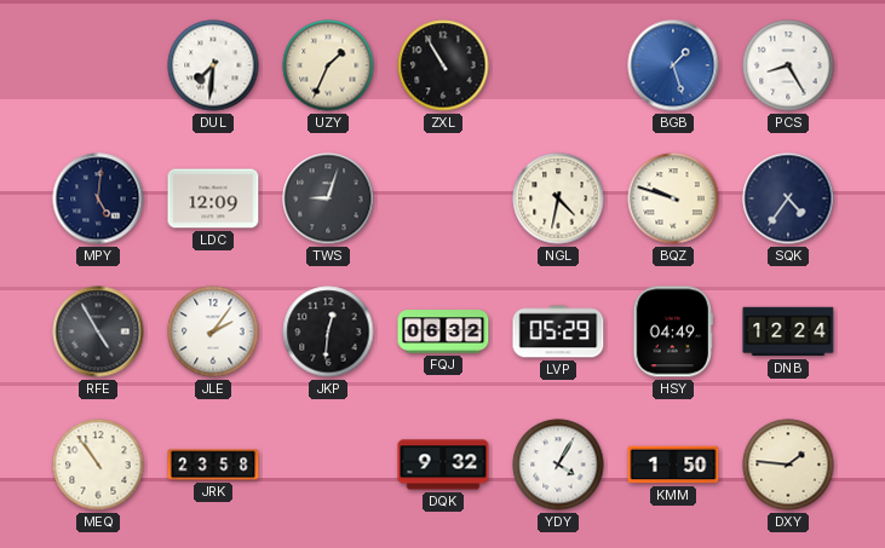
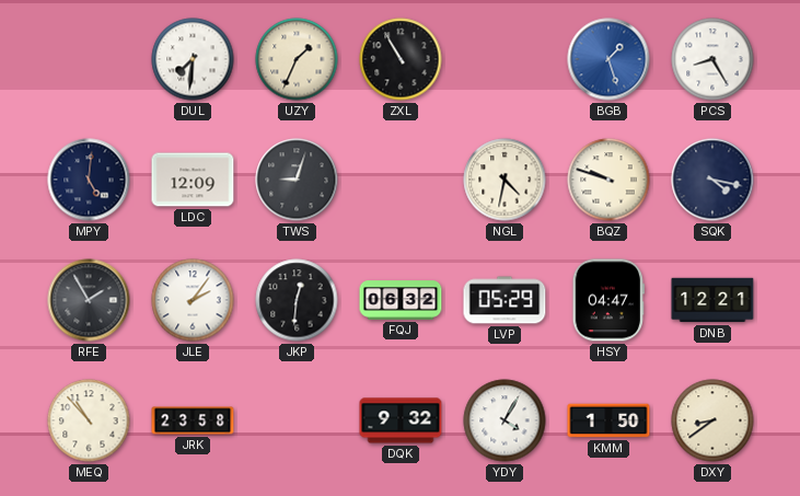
SQK: 4:36 -> 4:17 (712, 180)
RFE: 4:55 -> 1:55 (89, 300)
HSY: 04:49 -> 04:47 (608, 300)
DNB: 12:24 -> 12:21 (712, 300)
MEQ: 10:54 -> 10:53 (89, 420)
DXY: 1:46 -> 8:39 (712, 420)
